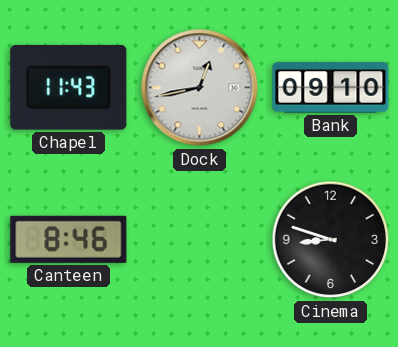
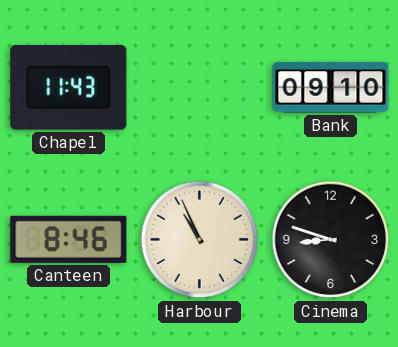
Dock: 12:43 -> none (200, 88)
Harbour: none -> 10:56 (200, 240)
